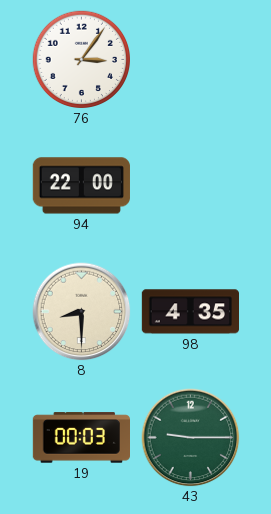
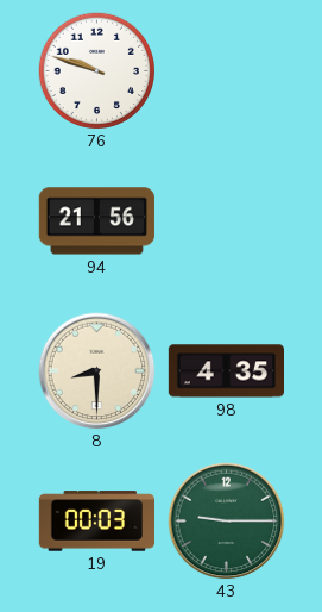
76: 3:06 -> 9:48 (97, 71)
94: 22:00 -> 21:56 (96, 221)
